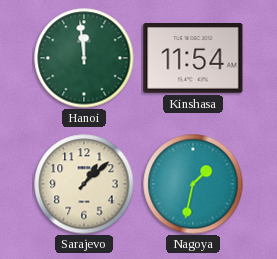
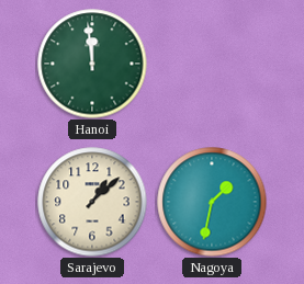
Kinshasa: 11:54 -> none (193, 59)
